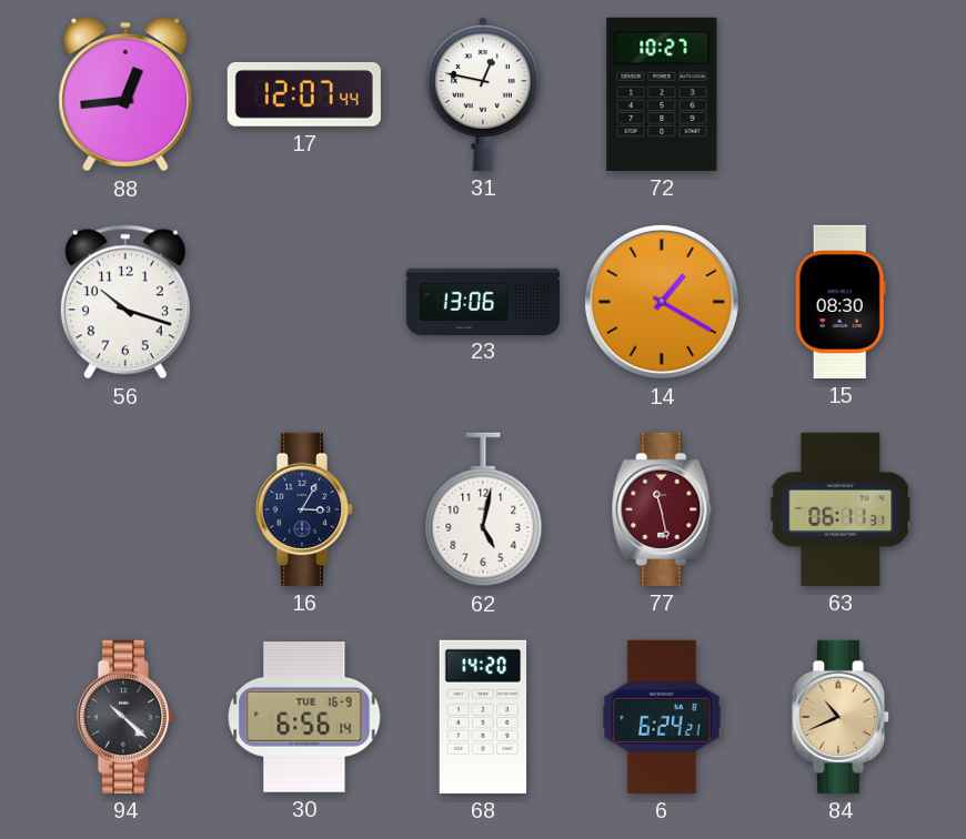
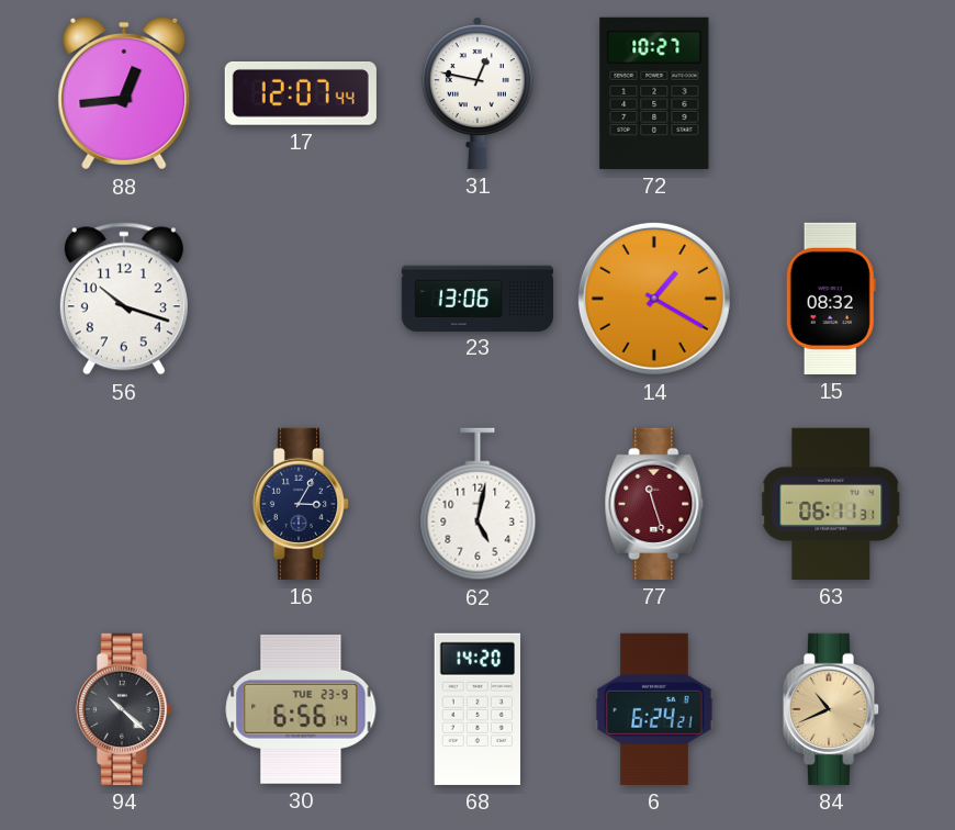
15: 08:30 -> 08:32 (831, 299)
77: 11:28 -> 11:27 (654, 504)
30 date: TUE 16-9 -> TUE 23-9 (301, 710)
